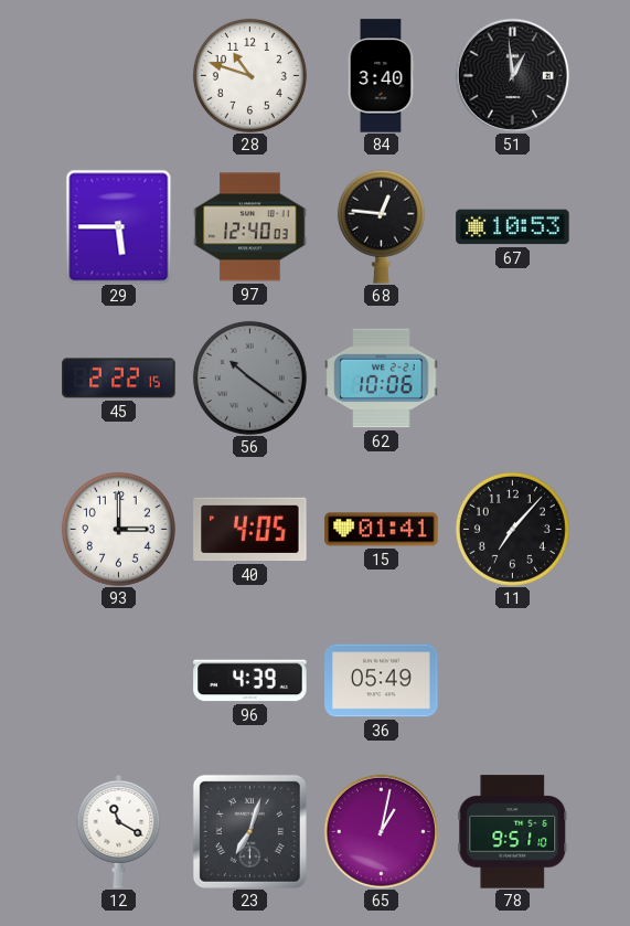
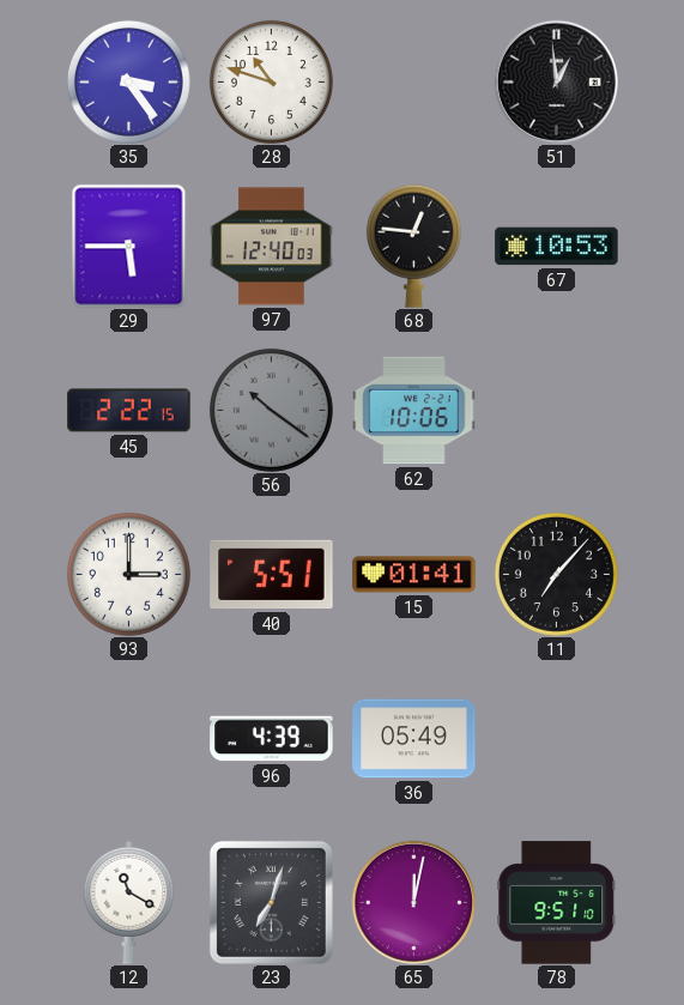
35: none -> 3:24 (128, 81)
84: 3:40 -> none (381, 76)
40: 4:05 -> 5:51 (272, 575)
65: 1:02 -> 12:02 (413, 902)
